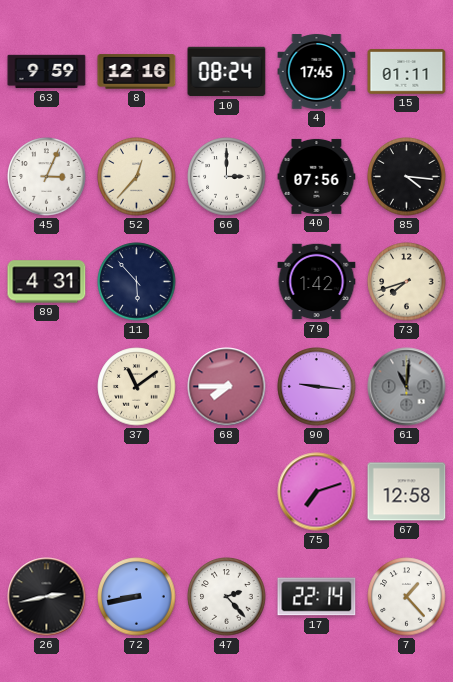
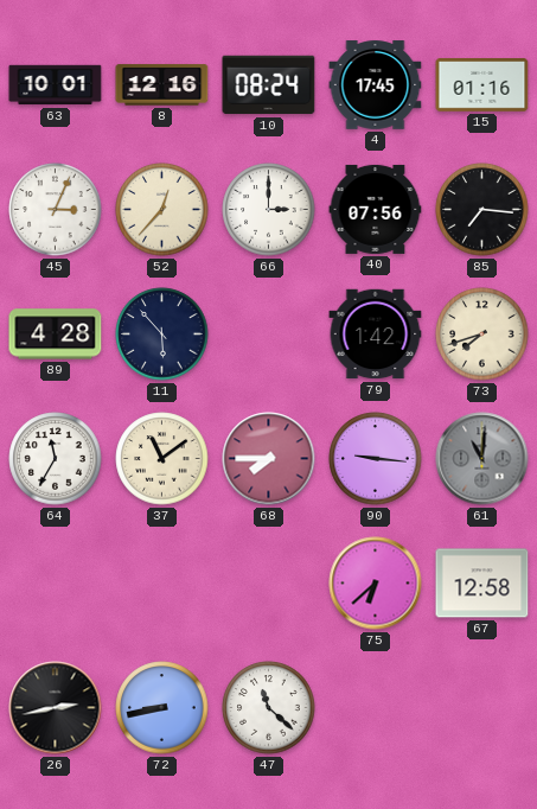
63: 9:59 -> 10:01 (56, 85)
15: 01:11 -> 01:16 (482, 85)
85: 4:16 -> 7:16 (482, 210)
89: 4:31 -> 4:28 (56, 335)
64: none -> 11:35 (56, 459)
75: 7:12 -> 6:38 (376, 584)
47: 2:23 -> 11:22 (269, 708)
17: 22:14 -> none (317, 597)
7: 1:23 -> none (407, 597)
